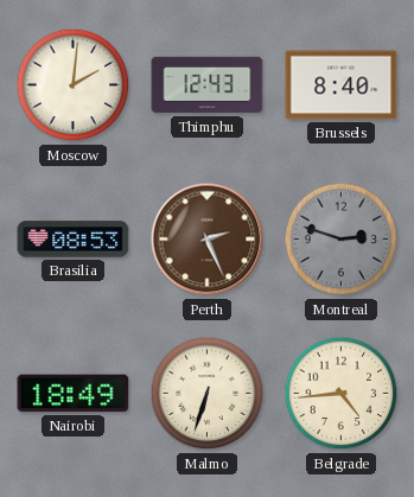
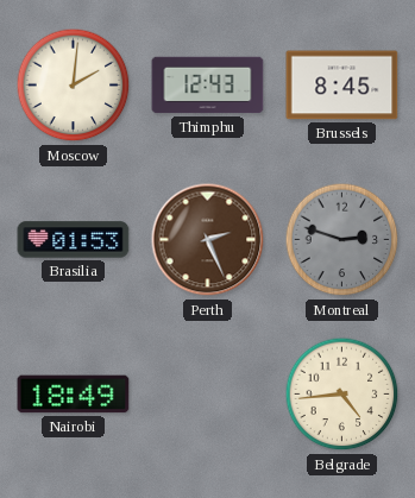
Brussels: 8:40 -> 8:45 (342, 86)
Brasilia: 08:53 -> 01:53 (74, 240)
Malmo: 6:33 -> none (208, 394)
